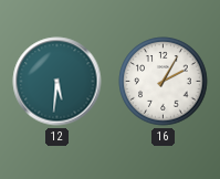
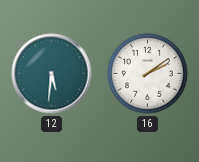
16: 2:05 -> 2:09 (148, 74)
